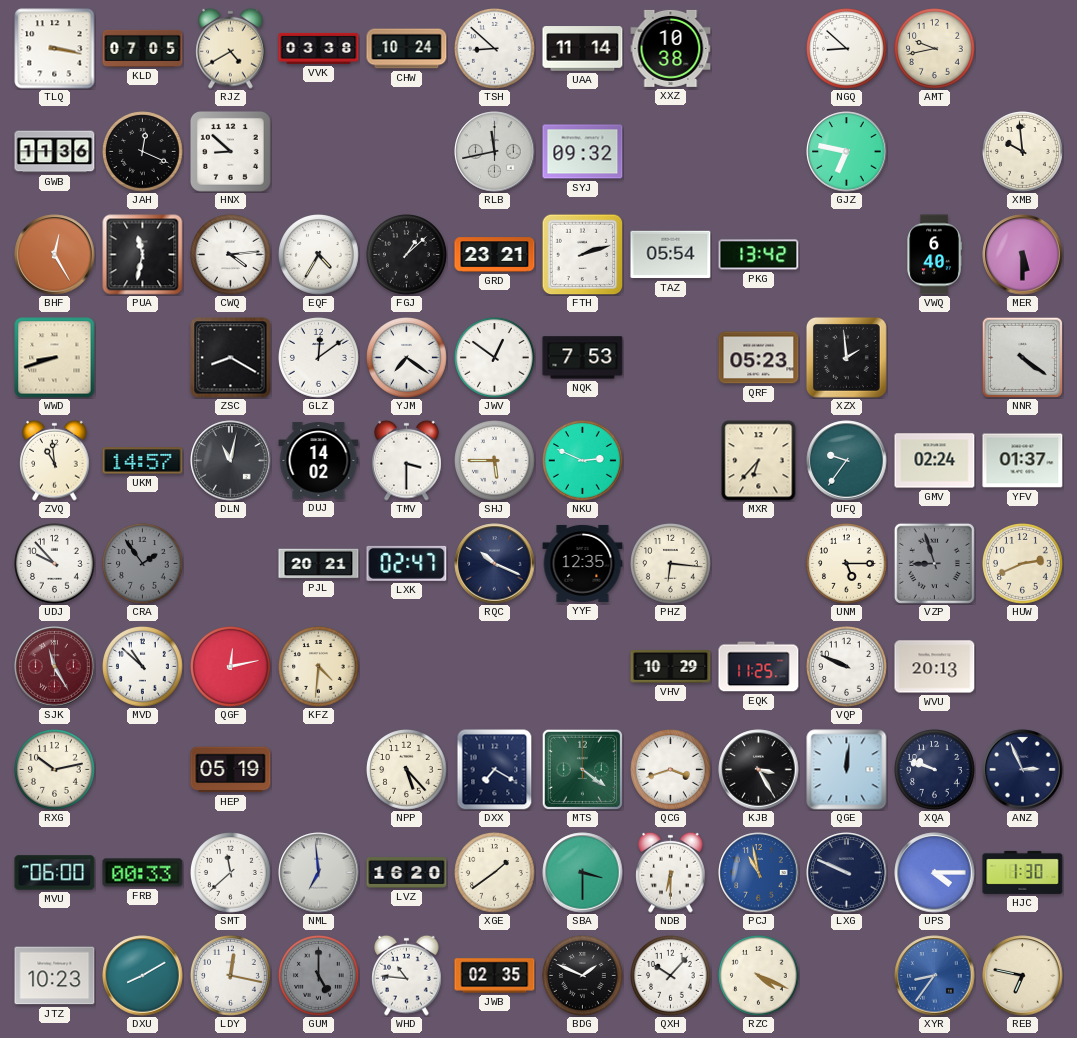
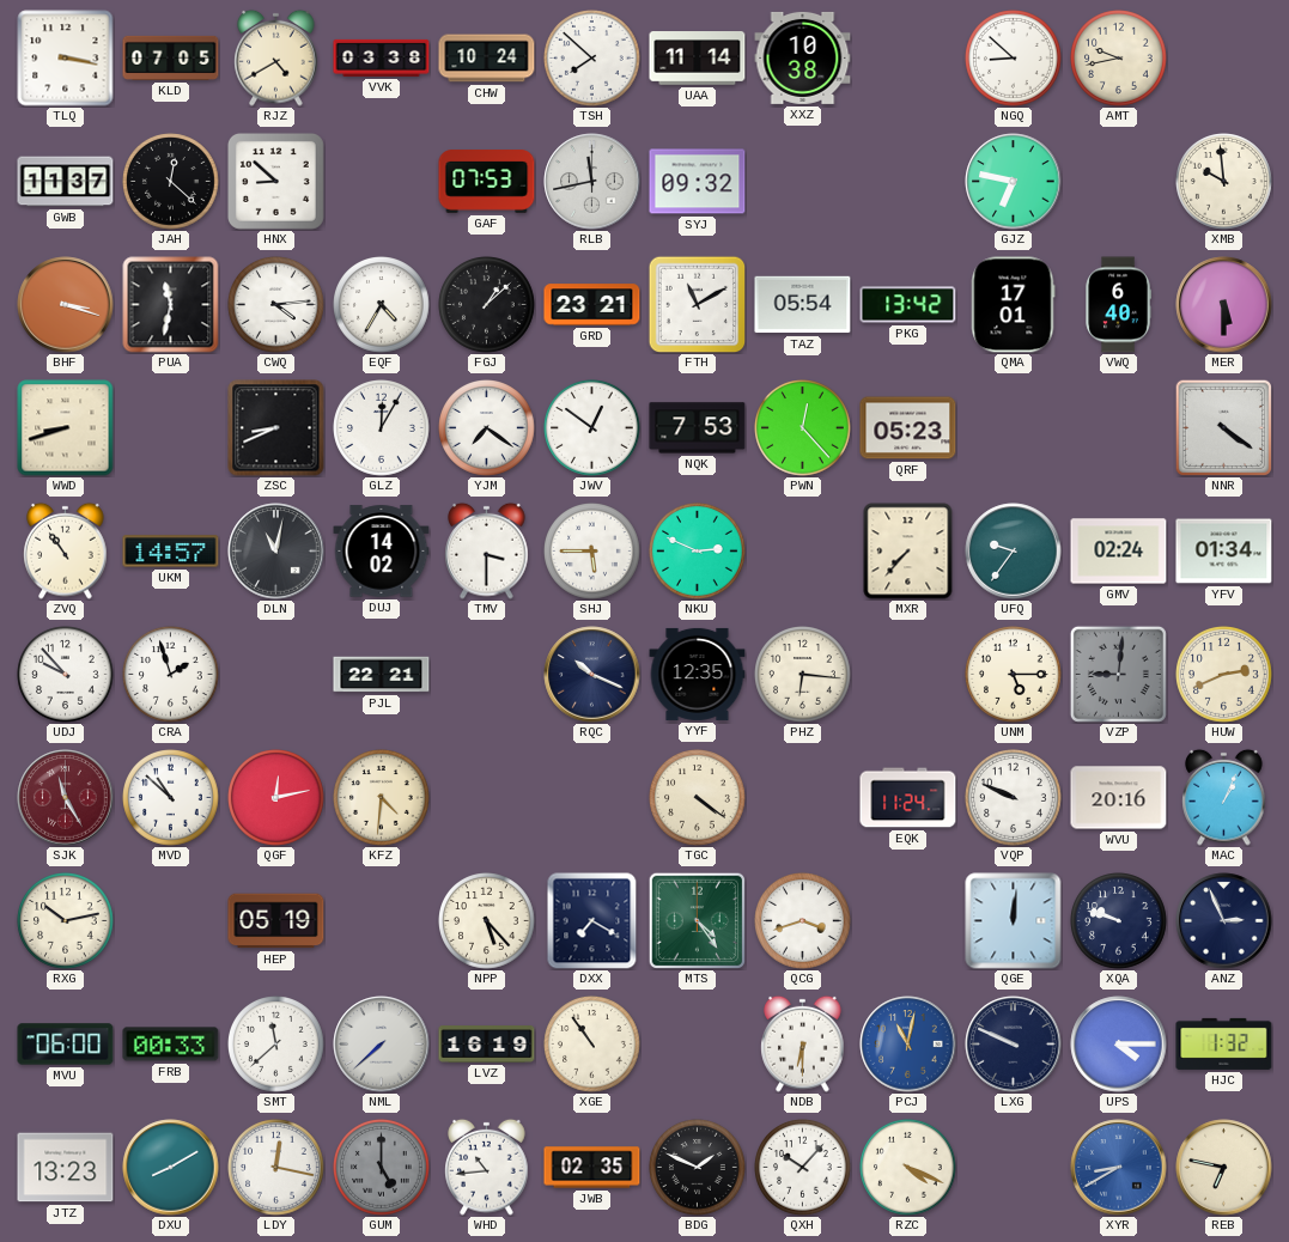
TSH: 8:52 -> 7:52 (592, 59)
GWB: 11:36 -> 11:37 (66, 182)
JAH: 12:19 -> 12:22 (171, 182)
GAF: none -> 07:53 (487, 182)
BHF: 12:25 -> 3:18 (66, 305)
FTH: 2:12 -> 11:10 (697, 304)
QMA: none -> 17:01 (1014, 305)
ZSC: 8:20 -> 8:41 (276, 428)
GLZ: 12:09 -> 12:05 (382, 428)
PWN: none -> 12:23 (803, 428)
XZX: 1:59 -> none (846, 357)
ZVQ: 10:59 -> 10:54 (66, 550)
MXR: 6:37 -> 7:37 (908, 552)
YFV: 01:37 -> 01:34 (1224, 552)
CRA: 1:54 -> 1:57 (171, 675)
CRA dial: grey -> white (171, 675)
PJL: 20:21 -> 22:21 (382, 675)
LXK: 02:47 -> none (407, 563)
VZP: 8:57 -> 9:01 (1118, 674)
TGC: none -> 4:21 (698, 798)
VHV: 10:29 -> none (671, 667)
EQK: 11:25 -> 11:24 (908, 798)
WVU: 20:13 -> 20:16 (1119, 798)
MAC: none -> 1:04 (1224, 797)
MTS: 4:21 -> 4:24 (697, 920)
KJB: 3:25 -> none (759, 770)
NML: 6:59 -> 7:38 (382, 1045)
LVZ: 16:20 -> 16:19 (487, 1045)
XGE: 1:39 -> 10:54 (592, 1045)
SBA: 3:30 -> none (583, 873)
PCJ: 10:58 -> 11:02 (908, 1045)
HJC: 1:30 -> 1:32 (1224, 1043)
JTZ: 10:23 -> 13:23 (66, 1168)
WHD: 10:46 -> 10:44 (487, 1167)
XYR: 8:36 -> 8:40 (1119, 1168)
